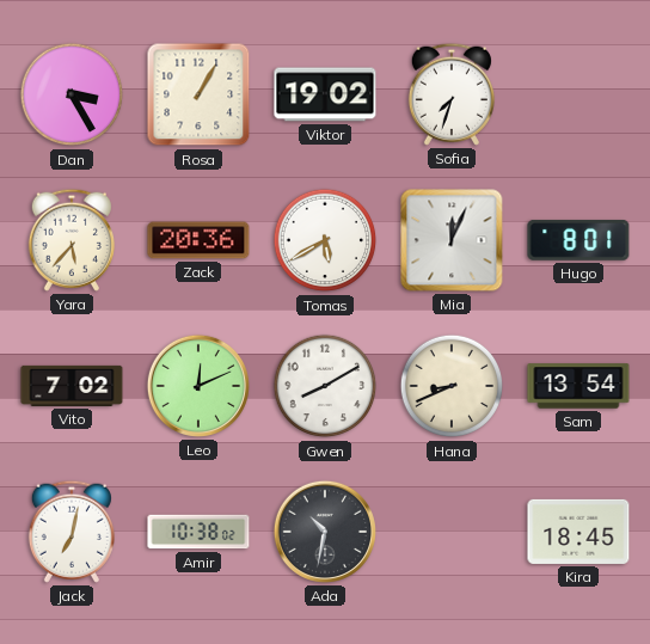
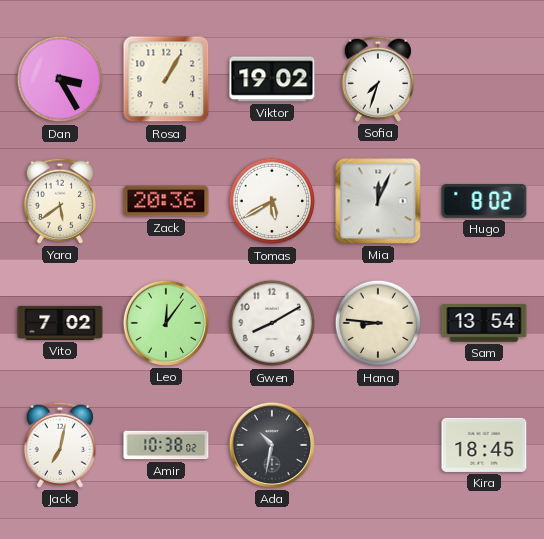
Yara: 5:37 -> 5:39 (60, 201)
Hugo: 8:01 -> 8:02 (484, 201)
Leo: 12:11 -> 12:06 (166, 323)
Hana: 8:41 -> 8:46 (378, 323)
